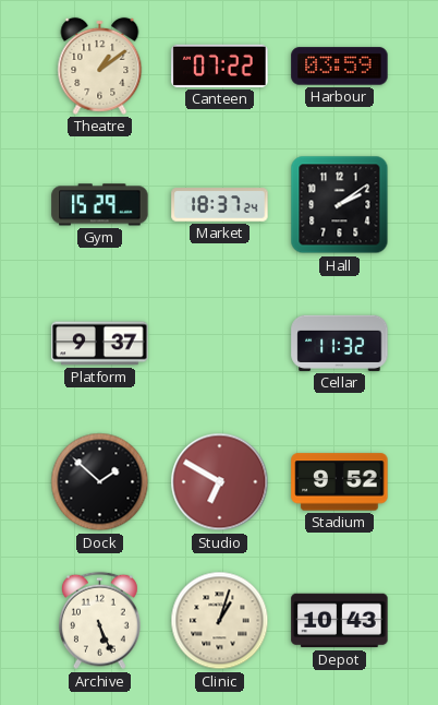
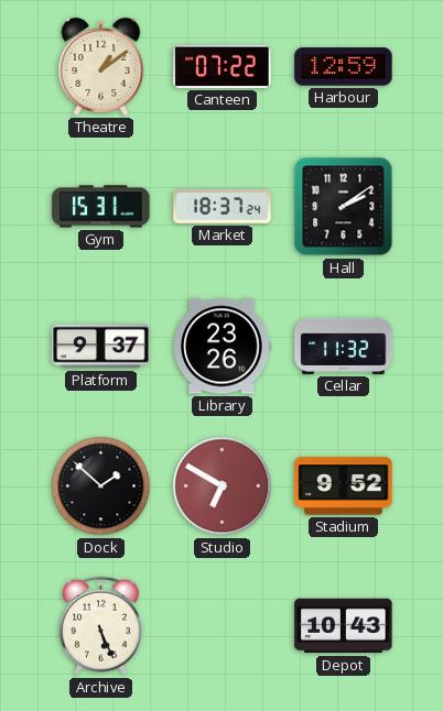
Harbour: 03:59 -> 12:59 (344, 67)
Gym: 15:29 -> 15:31 (101, 207)
Library: none -> 23:26 (223, 347)
Clinic: 1:03 -> none (220, 621)
